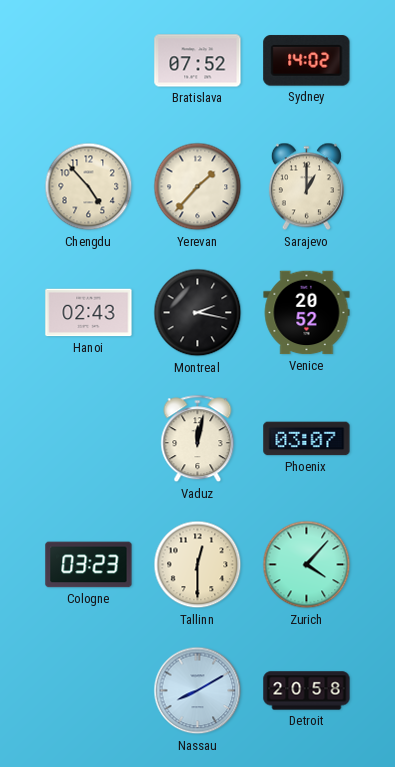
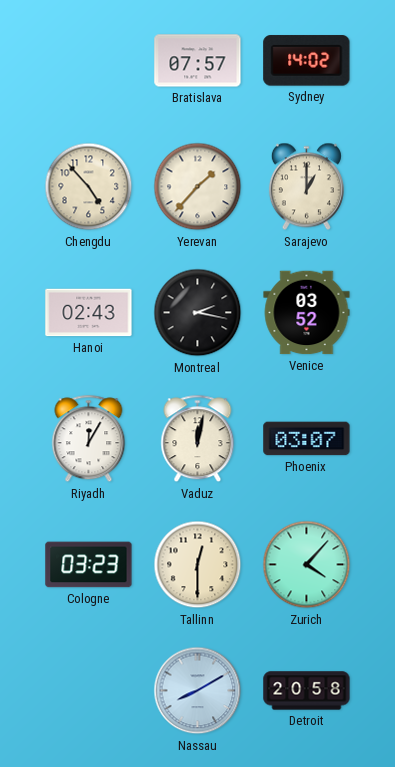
Bratislava: 07:52 -> 07:57 (198, 61)
Venice: 20:52 -> 03:52 (307, 313)
Riyadh: none -> 12:05 (89, 439)
